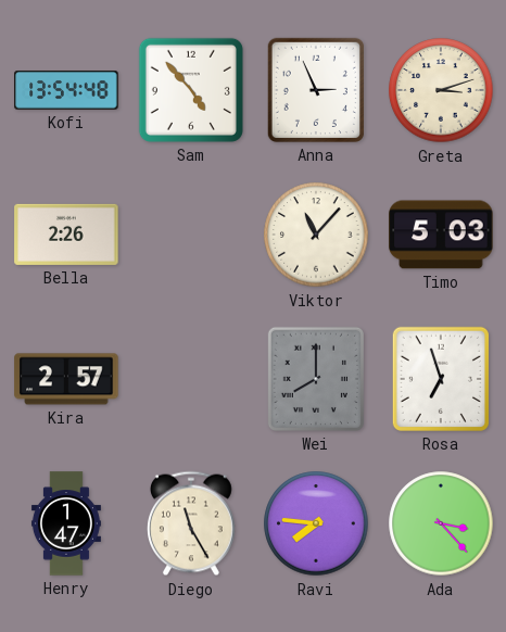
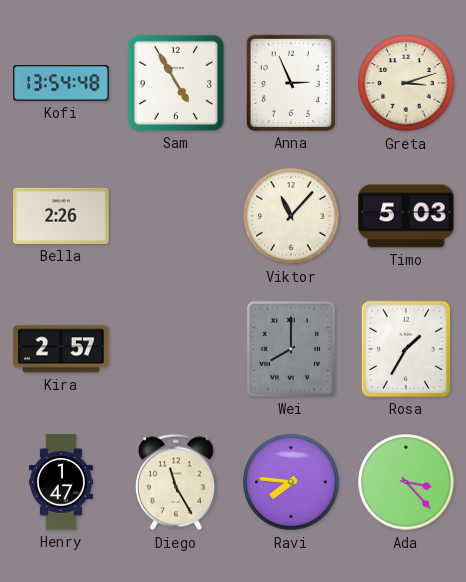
Sam: 4:53 -> 4:55 (176, 83)
Rosa: 6:57 -> 1:35 (406, 349)
